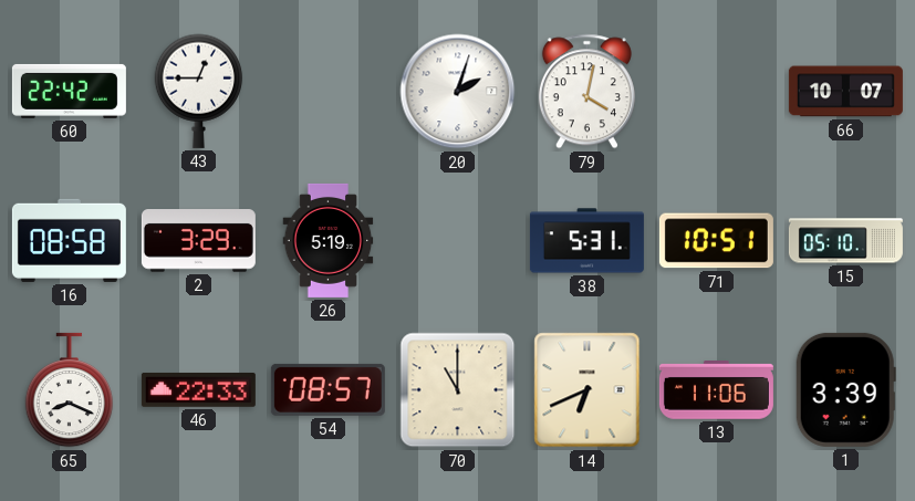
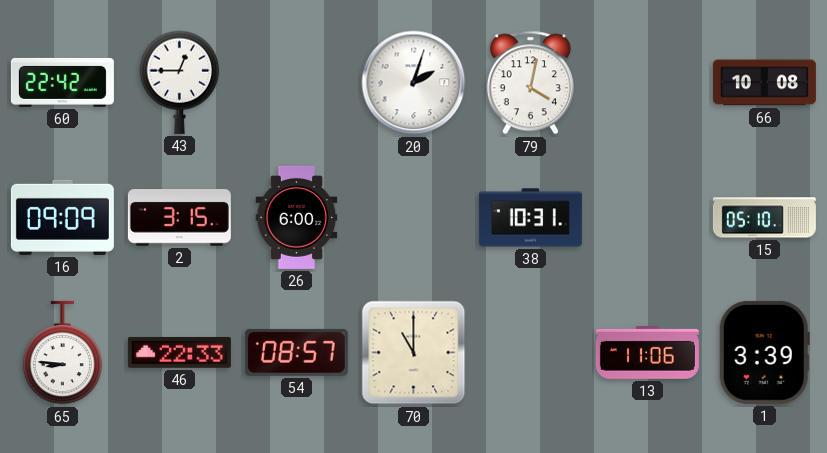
66: 10:07 -> 10:08 (764, 83)
16: 08:58 -> 09:09 (62, 217)
2: 3:29 -> 3:15 (179, 218)
26: 5:19 -> 6:00 (297, 217)
38: 5:31 -> 10:31 (530, 218)
71: 10:51 -> none (716, 241)
65: 8:19 -> 8:46 (63, 353)
14: 6:41 -> none (588, 390)
